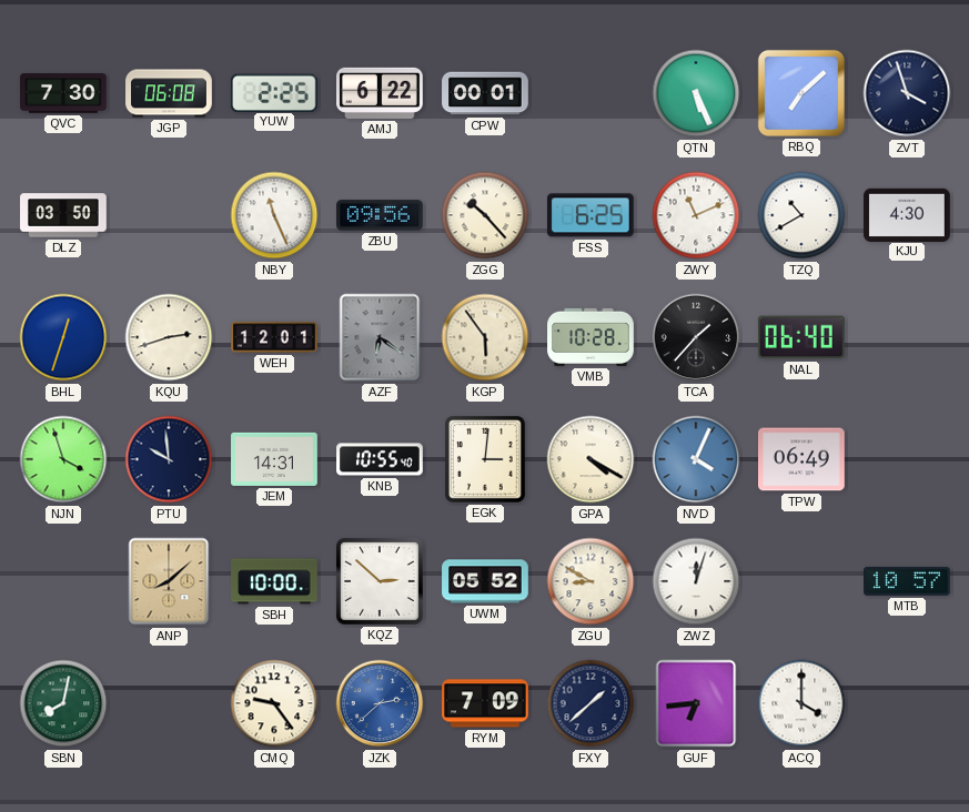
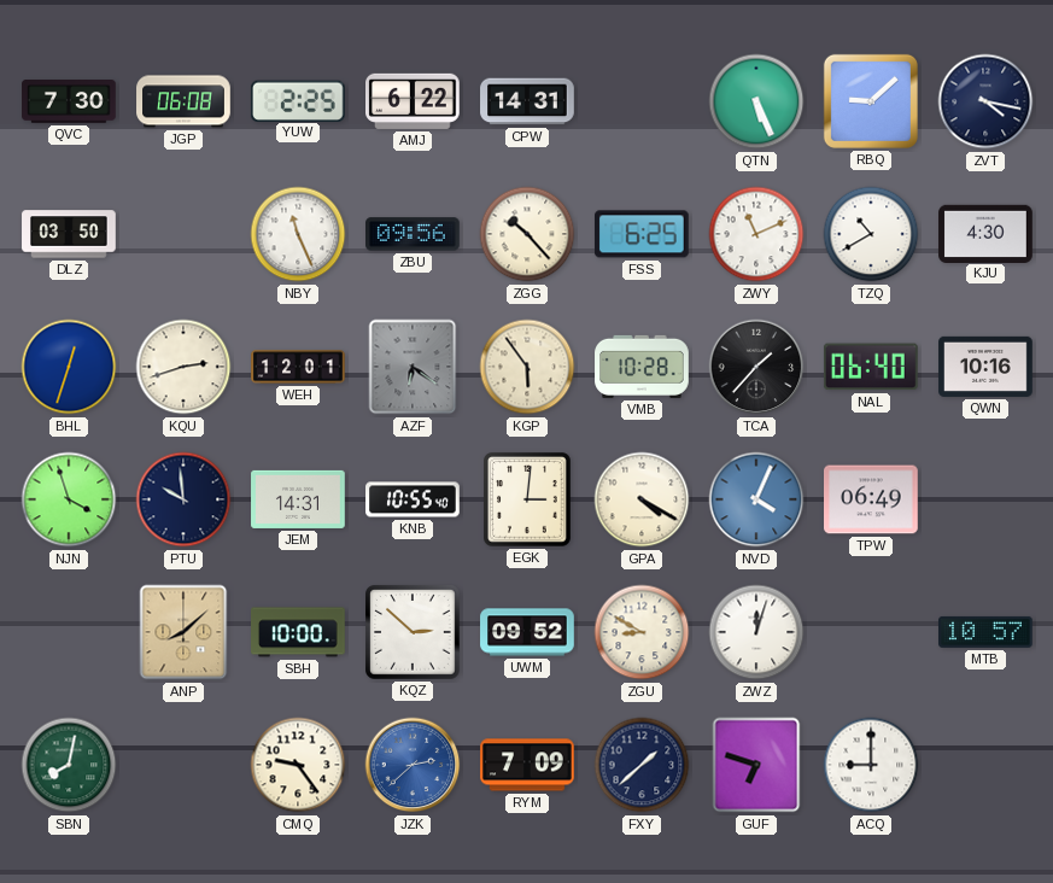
CPW: 00:01 -> 14:31 (527, 101)
RBQ: 7:08 -> 9:08 (871, 101)
ZVT: 3:57 -> 4:17 (985, 101)
QWN: none -> 10:16 (985, 367)
UWM: 05:52 -> 09:52 (527, 632)
GUF: 6:44 -> 6:48 (756, 765)
ACQ: 4:00 -> 9:00 (871, 765)
